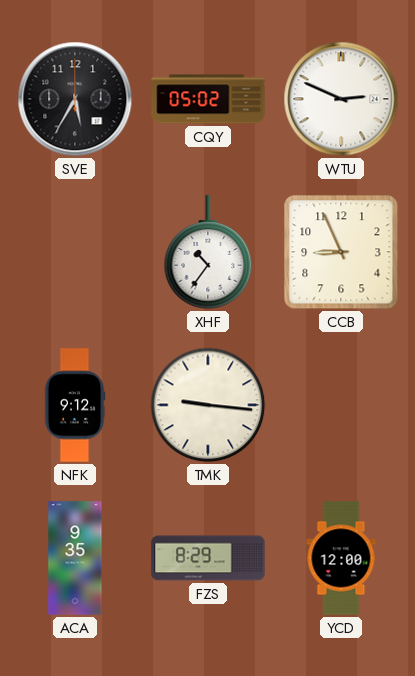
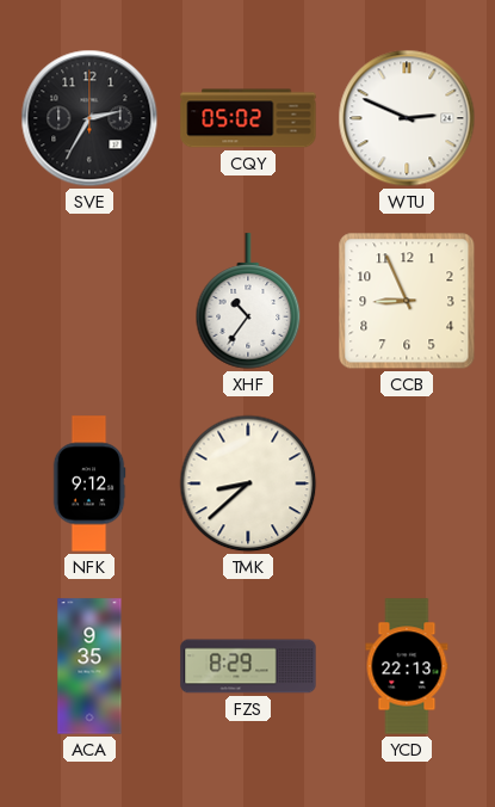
SVE: 5:35 -> 2:35 (89, 118)
TMK: 9:16 -> 8:38 (248, 483)
YCD: 12:00 -> 22:13 (407, 666)
